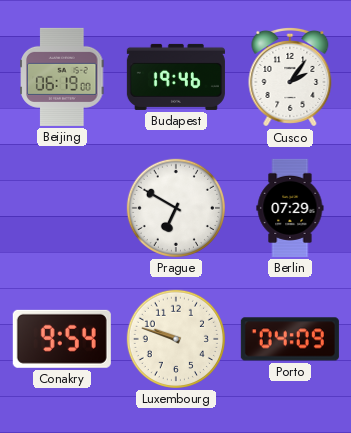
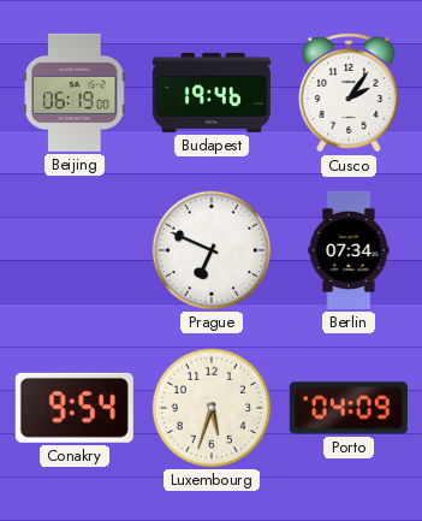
Prague: 6:50 -> 6:49 (212, 250)
Berlin: 07:29 -> 07:34 (349, 250)
Luxembourg: 9:48 -> 5:33 (212, 408)
